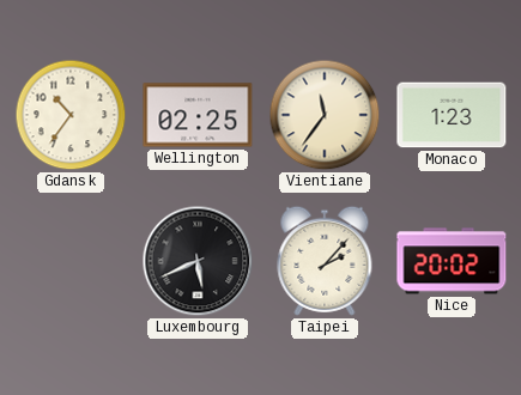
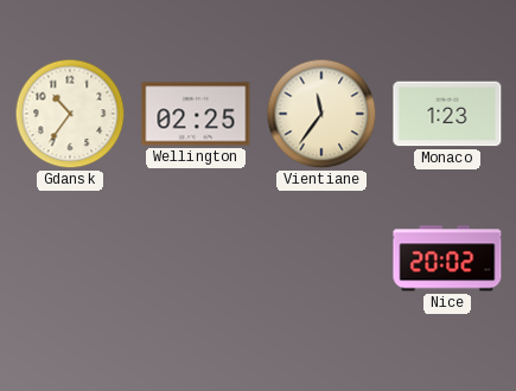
Luxembourg: 5:41 -> none (198, 261)
Taipei: 2:07 -> none (325, 261)
